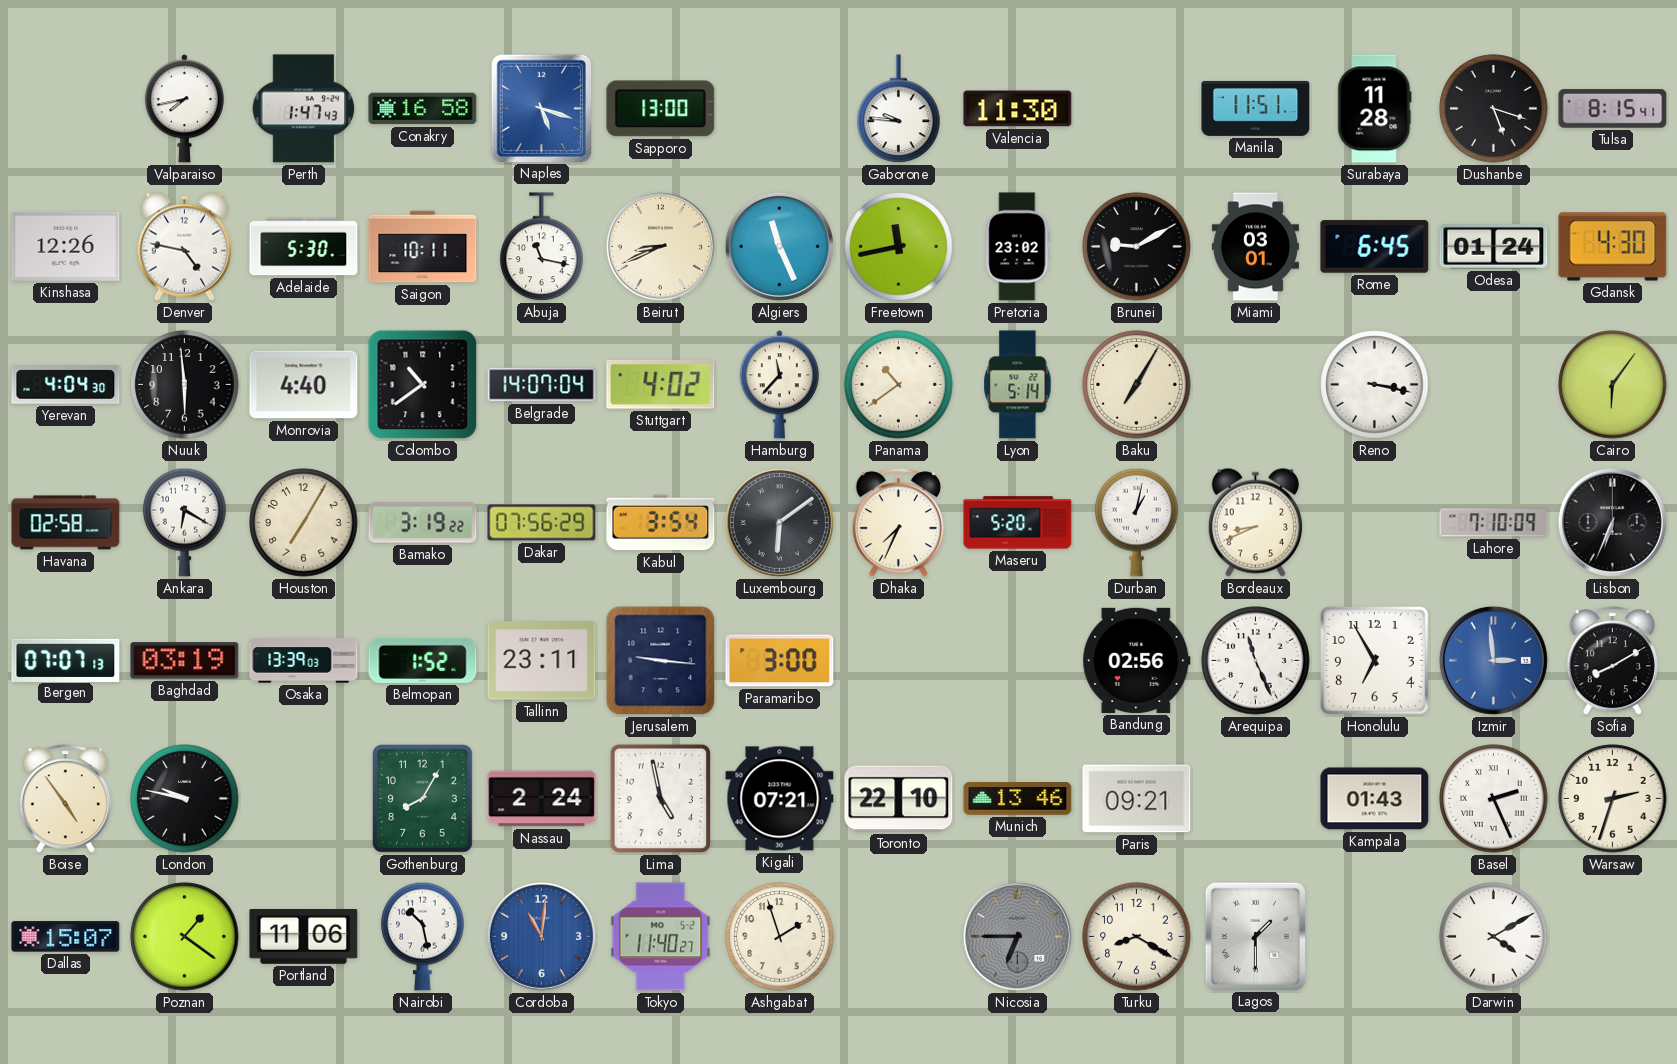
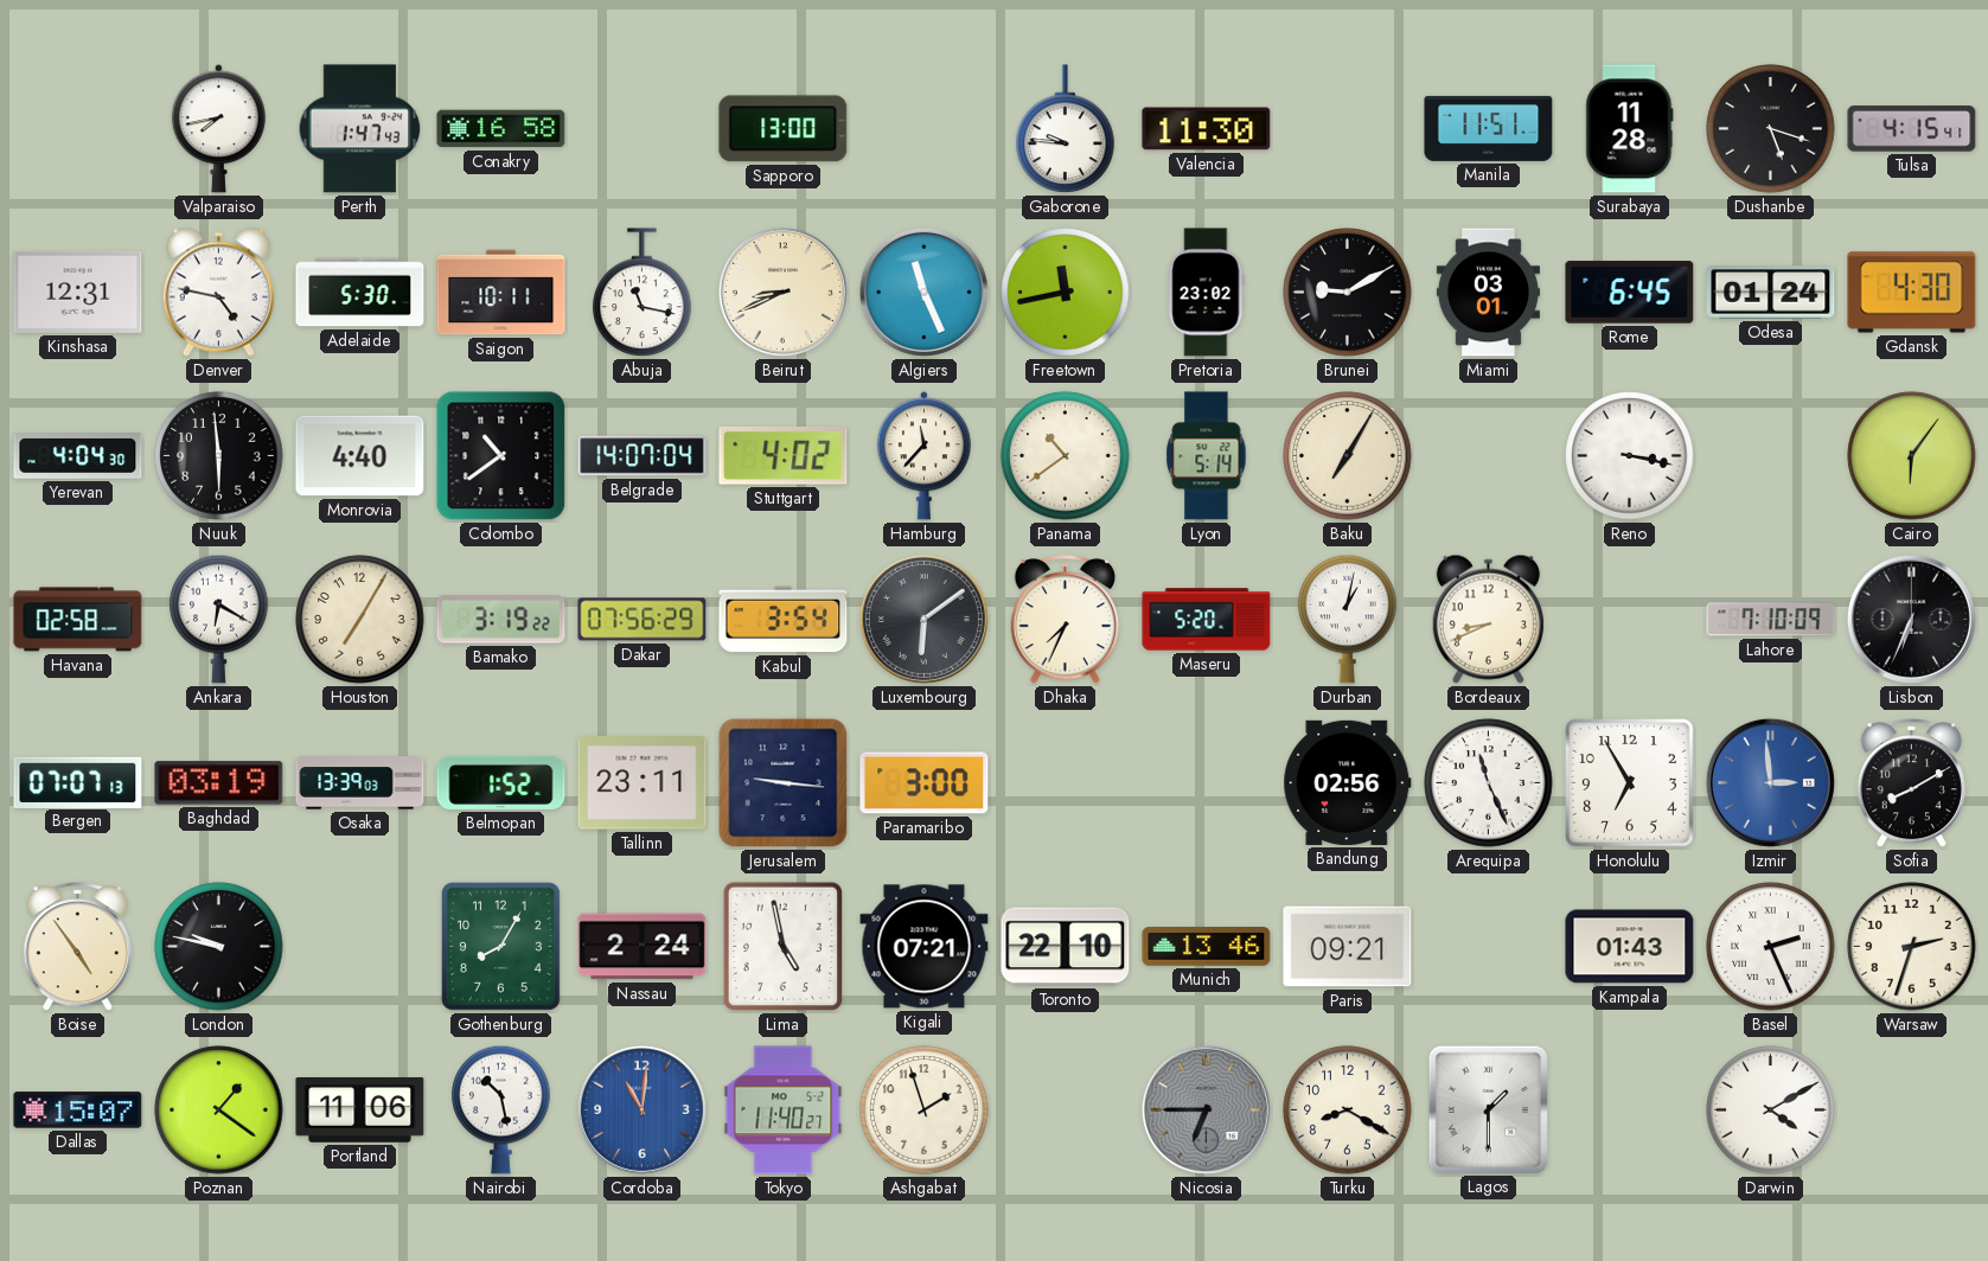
Naples: 5:18 -> none (541, 108)
Tulsa: 8:15 -> 4:15 (1912, 129)
Kinshasa: 12:26 -> 12:31 (78, 292)
